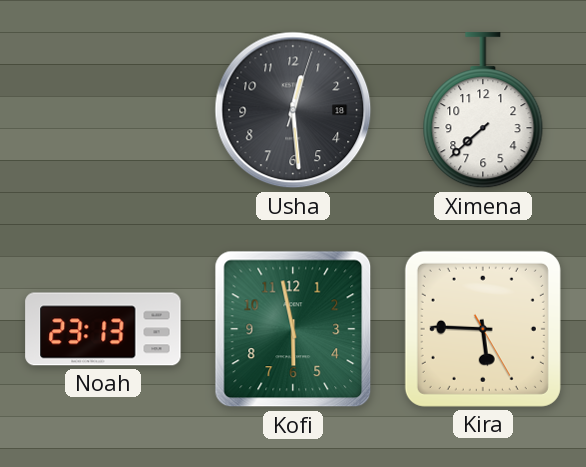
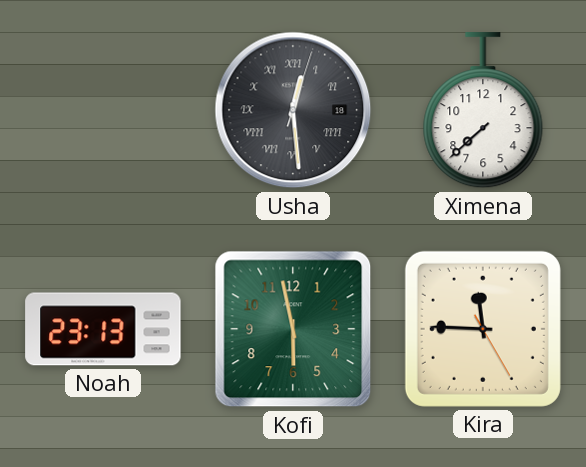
Usha numerals: Arabic -> Roman (293, 110)
Kira: 5:45 -> 11:45 (483, 329)
